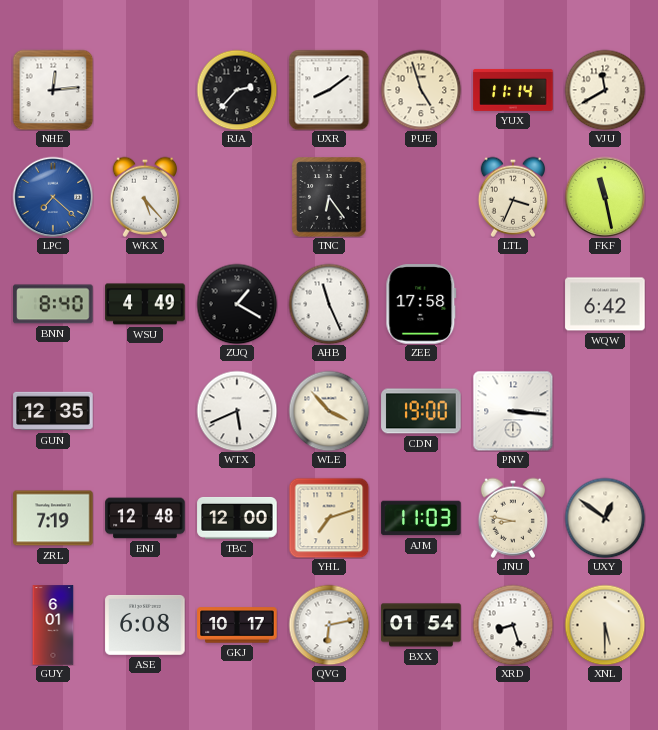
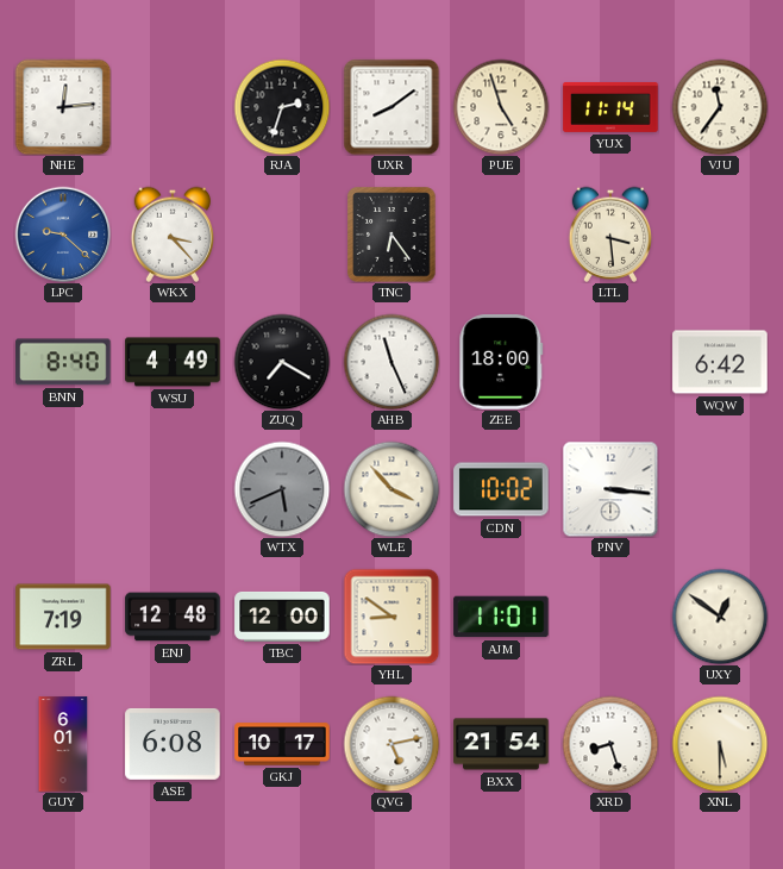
RJA: 2:37 -> 2:33 (282, 107)
VJU: 11:40 -> 11:36 (720, 107)
LPC: 7:22 -> 9:22 (63, 235)
WKX: 5:23 -> 3:23 (171, 235)
LTL: 3:34 -> 3:29 (609, 235)
FKF: 11:28 -> none (605, 197)
ZUQ: 1:20 -> 7:20 (282, 362)
ZEE: 17:58 -> 18:00 (501, 362)
GUN: 12:35 -> none (53, 411)
WTX dial: white -> grey (282, 489)
CDN: 19:00 -> 10:02 (501, 489)
YHL: 7:12 -> 8:51 (391, 617)
AJM: 11:03 -> 11:01 (501, 617)
JNU: 8:47 -> none (512, 518)
QVG: 6:13 -> 5:13 (391, 744)
BXX: 01:54 -> 21:54 (501, 744)
